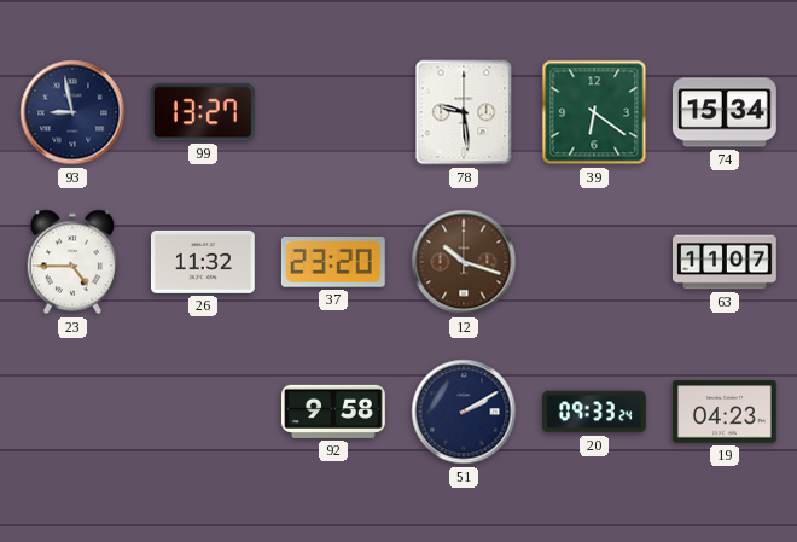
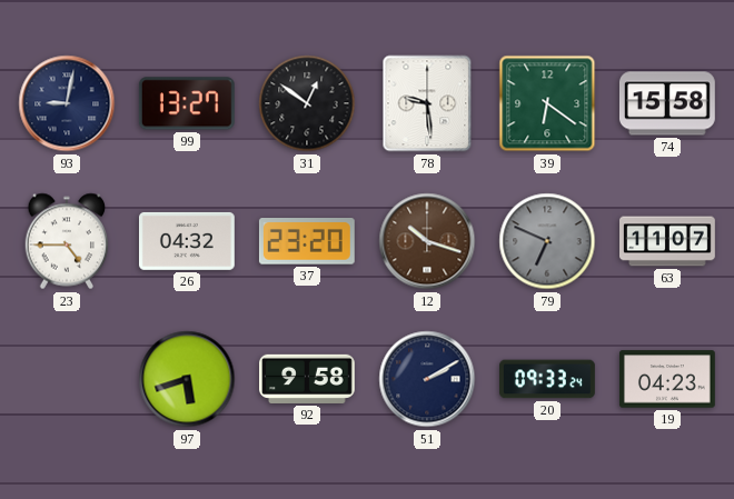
93: 8:58 -> 9:02 (67, 103)
31: none -> 12:51 (307, 103)
74: 15:34 -> 15:58 (667, 103)
26: 11:32 -> 04:32 (187, 241)
79: none -> 6:49 (547, 241)
97: none -> 5:42 (187, 379)
